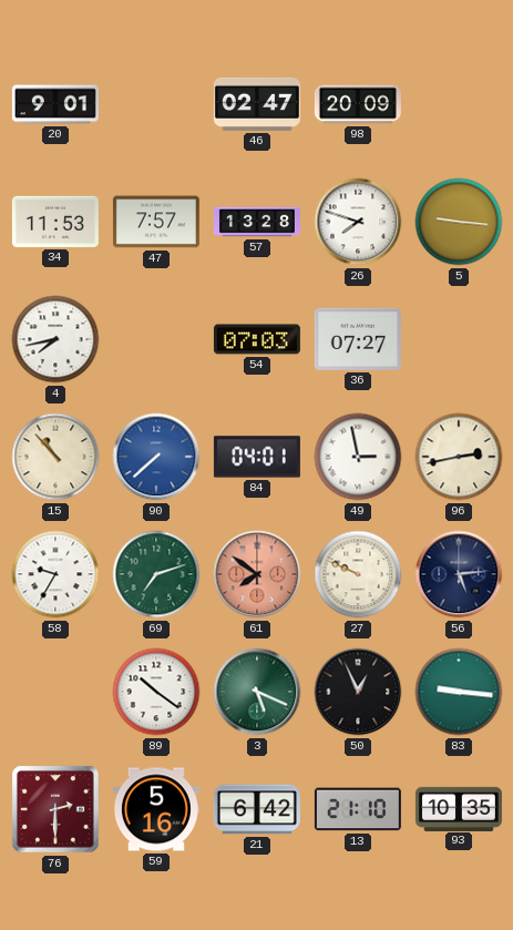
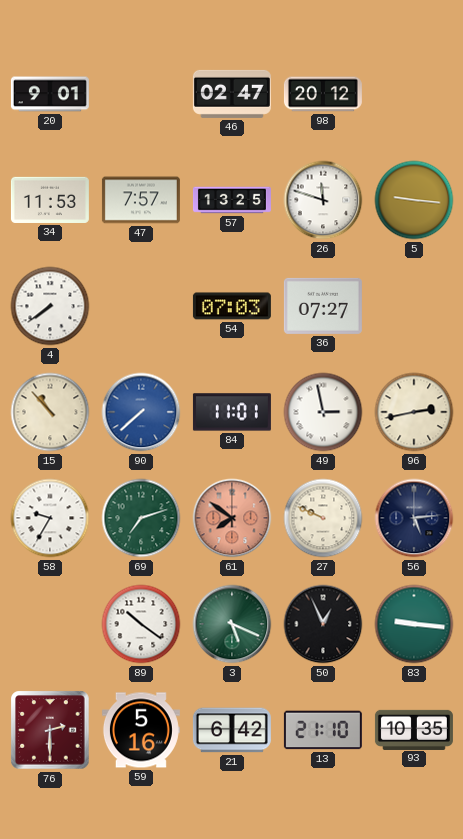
98: 20:09 -> 20:12 (323, 94)
57: 13:28 -> 13:25 (232, 200)
26: 7:48 -> 11:48 (323, 200)
4: 7:43 -> 7:39 (50, 306)
84: 04:01 -> 11:01 (232, 412)
